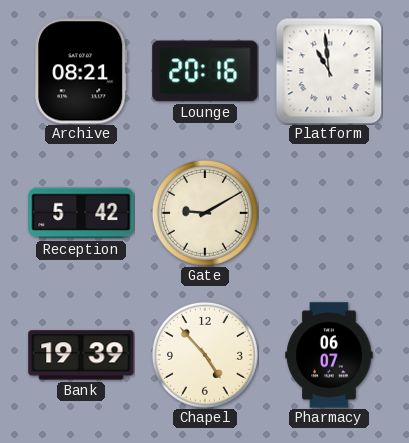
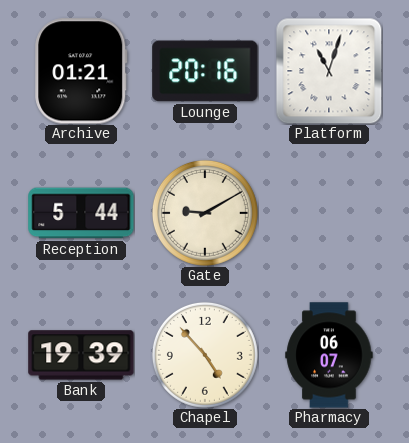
Archive: 08:21 -> 01:21 (81, 71)
Platform: 10:59 -> 11:03 (329, 71)
Reception: 5:42 -> 5:44 (81, 213)
